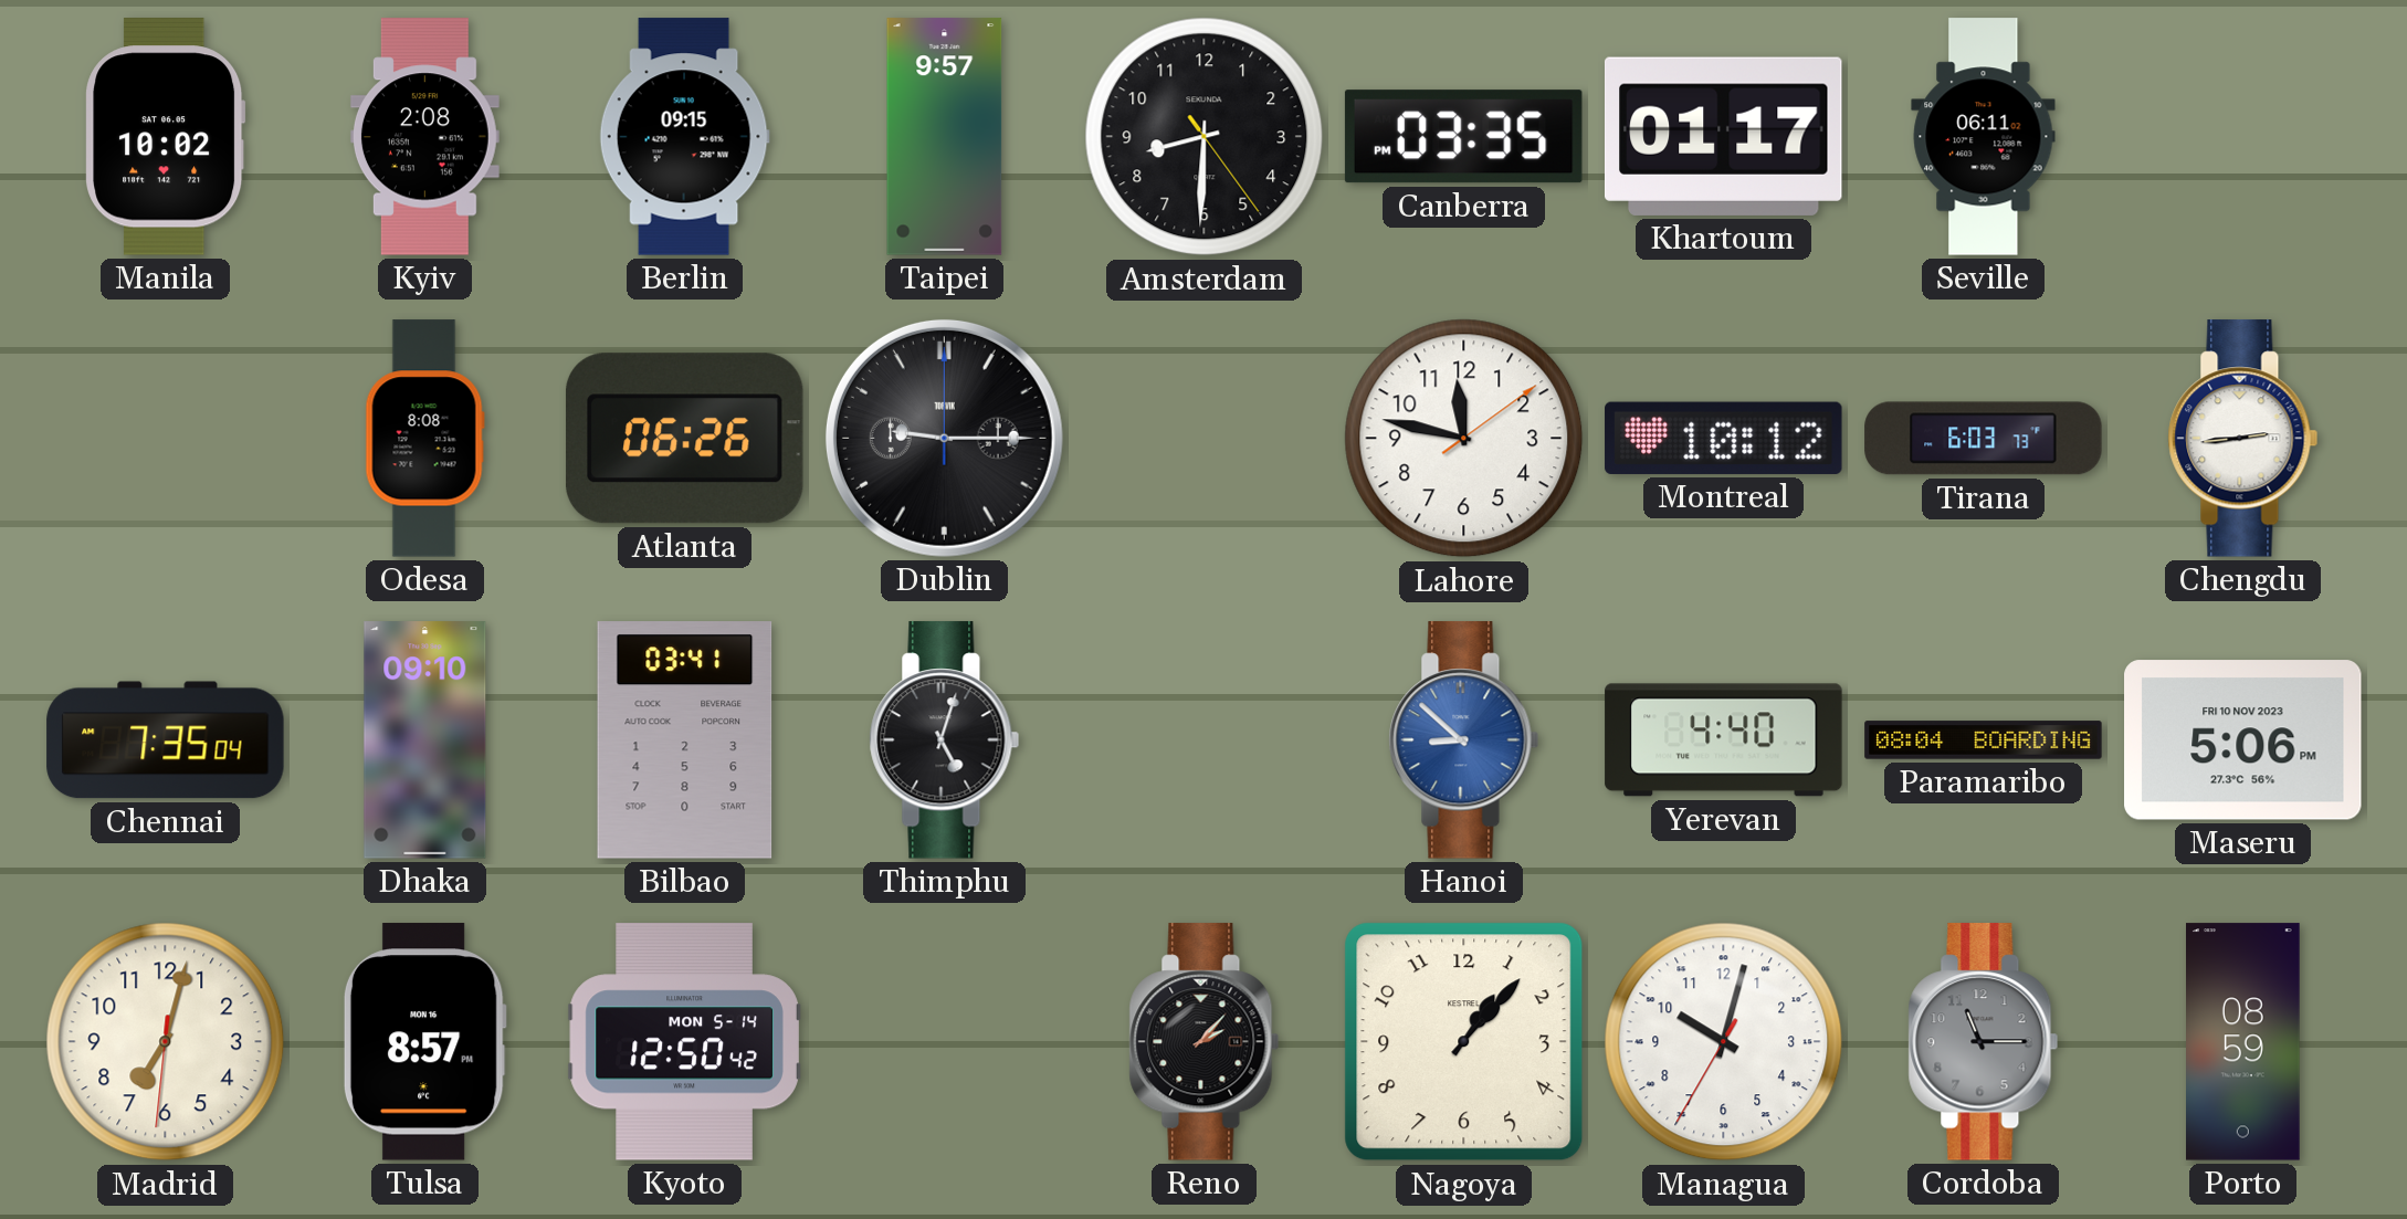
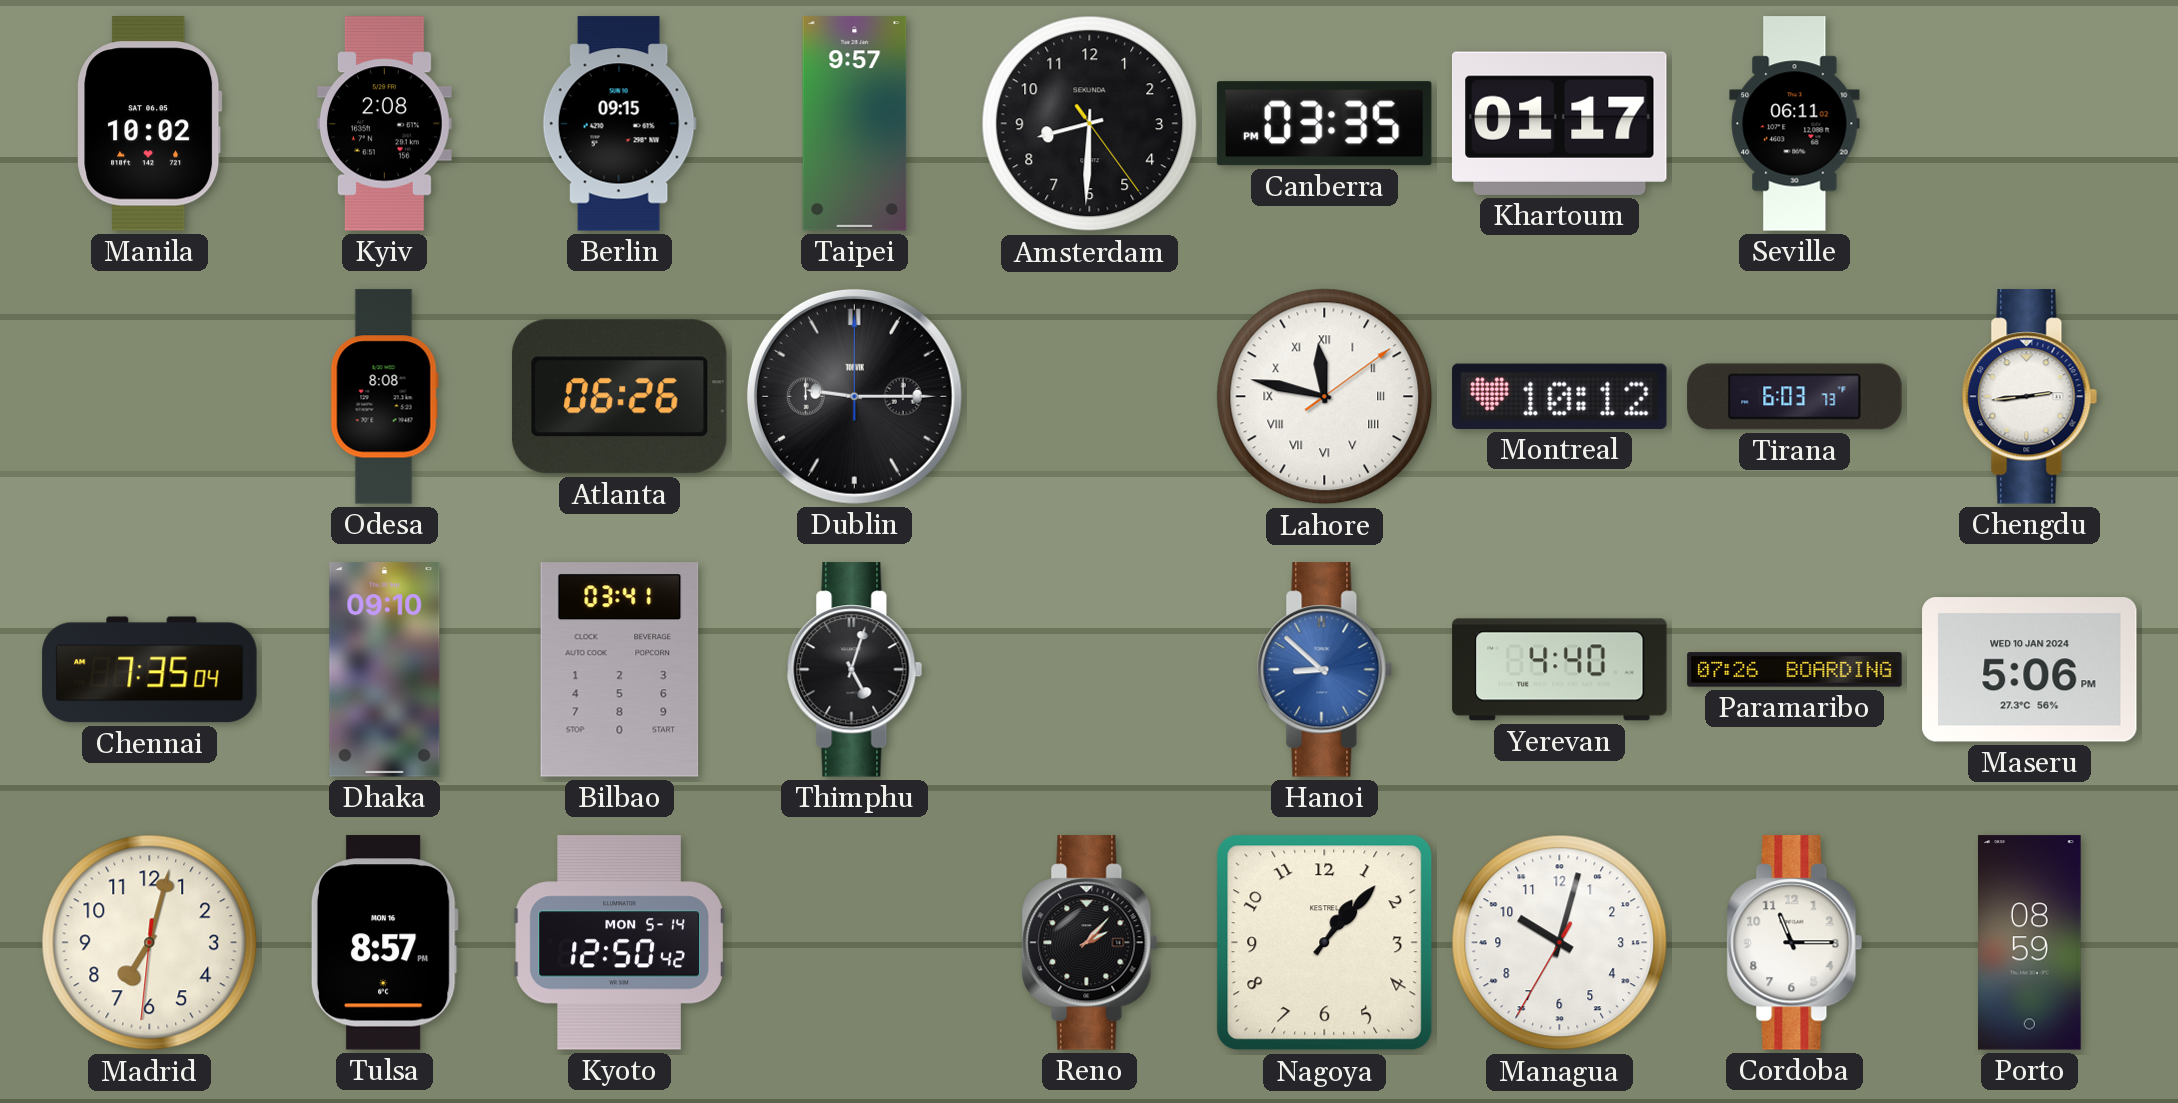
Lahore numerals: Arabic -> Roman (1325, 397)
Paramaribo: 08:04 -> 07:26 (1795, 670)
Maseru date: FRI 10 NOV 2023 -> WED 10 JAN 2024 (2030, 670)
Cordoba dial: grey -> white (1795, 943)
